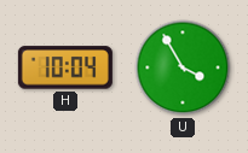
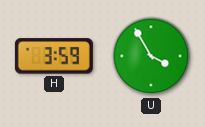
H: 10:04 -> 3:59 (54, 56)
